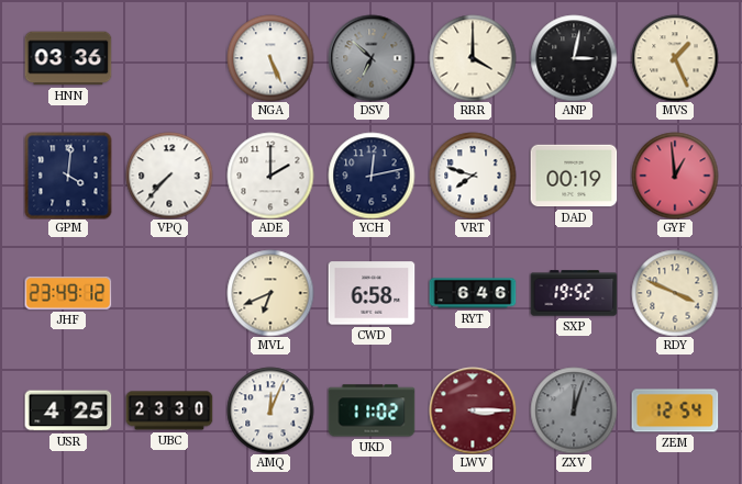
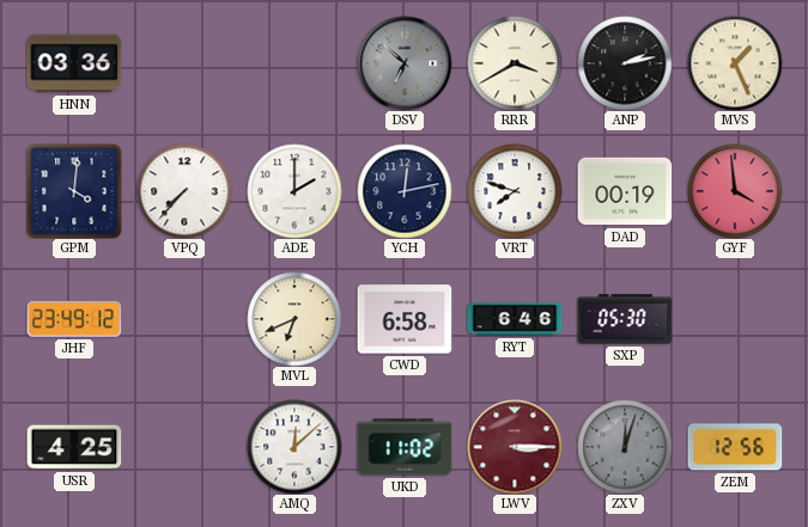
NGA: 5:26 -> none (270, 58)
RRR: 4:00 -> 3:40 (515, 63)
ANP: 3:02 -> 2:13 (625, 63)
GYF: 12:59 -> 3:59 (735, 191)
SXP: 19:52 -> 05:30 (625, 319)
RDY: 3:49 -> none (675, 293)
UBC: 23:30 -> none (169, 410)
AMQ: 12:04 -> 12:08 (294, 447)
ZEM: 12:54 -> 12:56 (735, 447)
